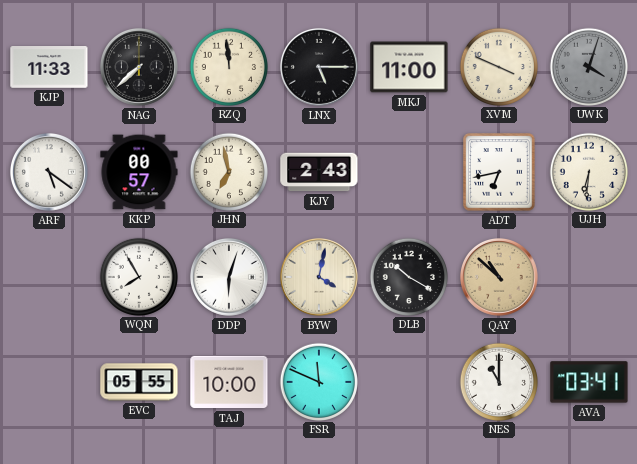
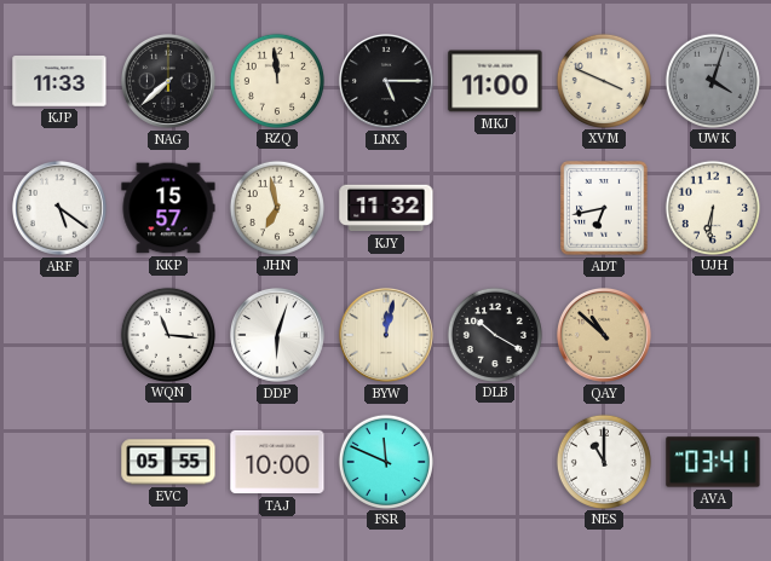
KKP: 00:57 -> 15:57 (168, 208)
KJY: 2:43 -> 11:32 (386, 208)
WQN: 7:55 -> 11:16 (167, 334)
BYW: 4:02 -> 12:02 (386, 335)
